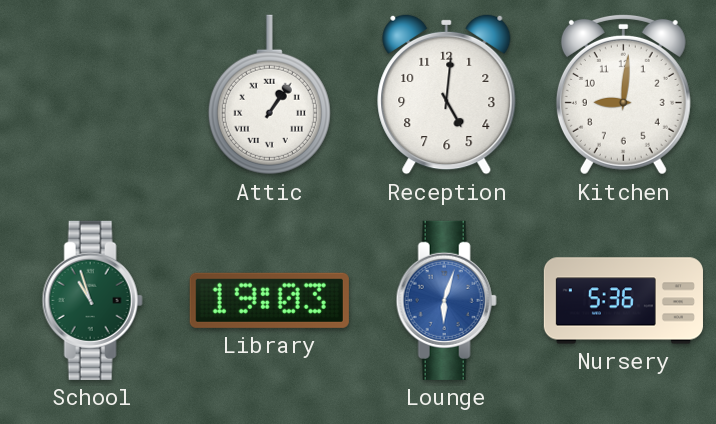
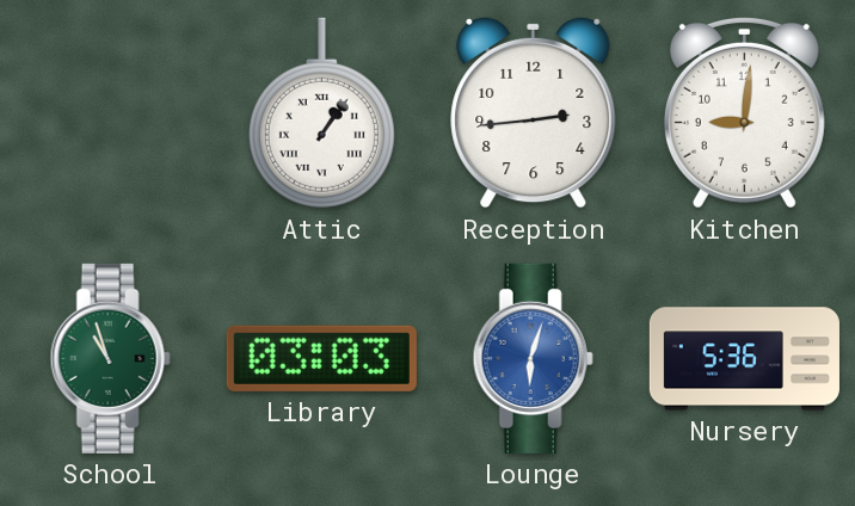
Reception: 5:01 -> 2:44 (534, 112)
Library: 19:03 -> 03:03 (321, 358)
